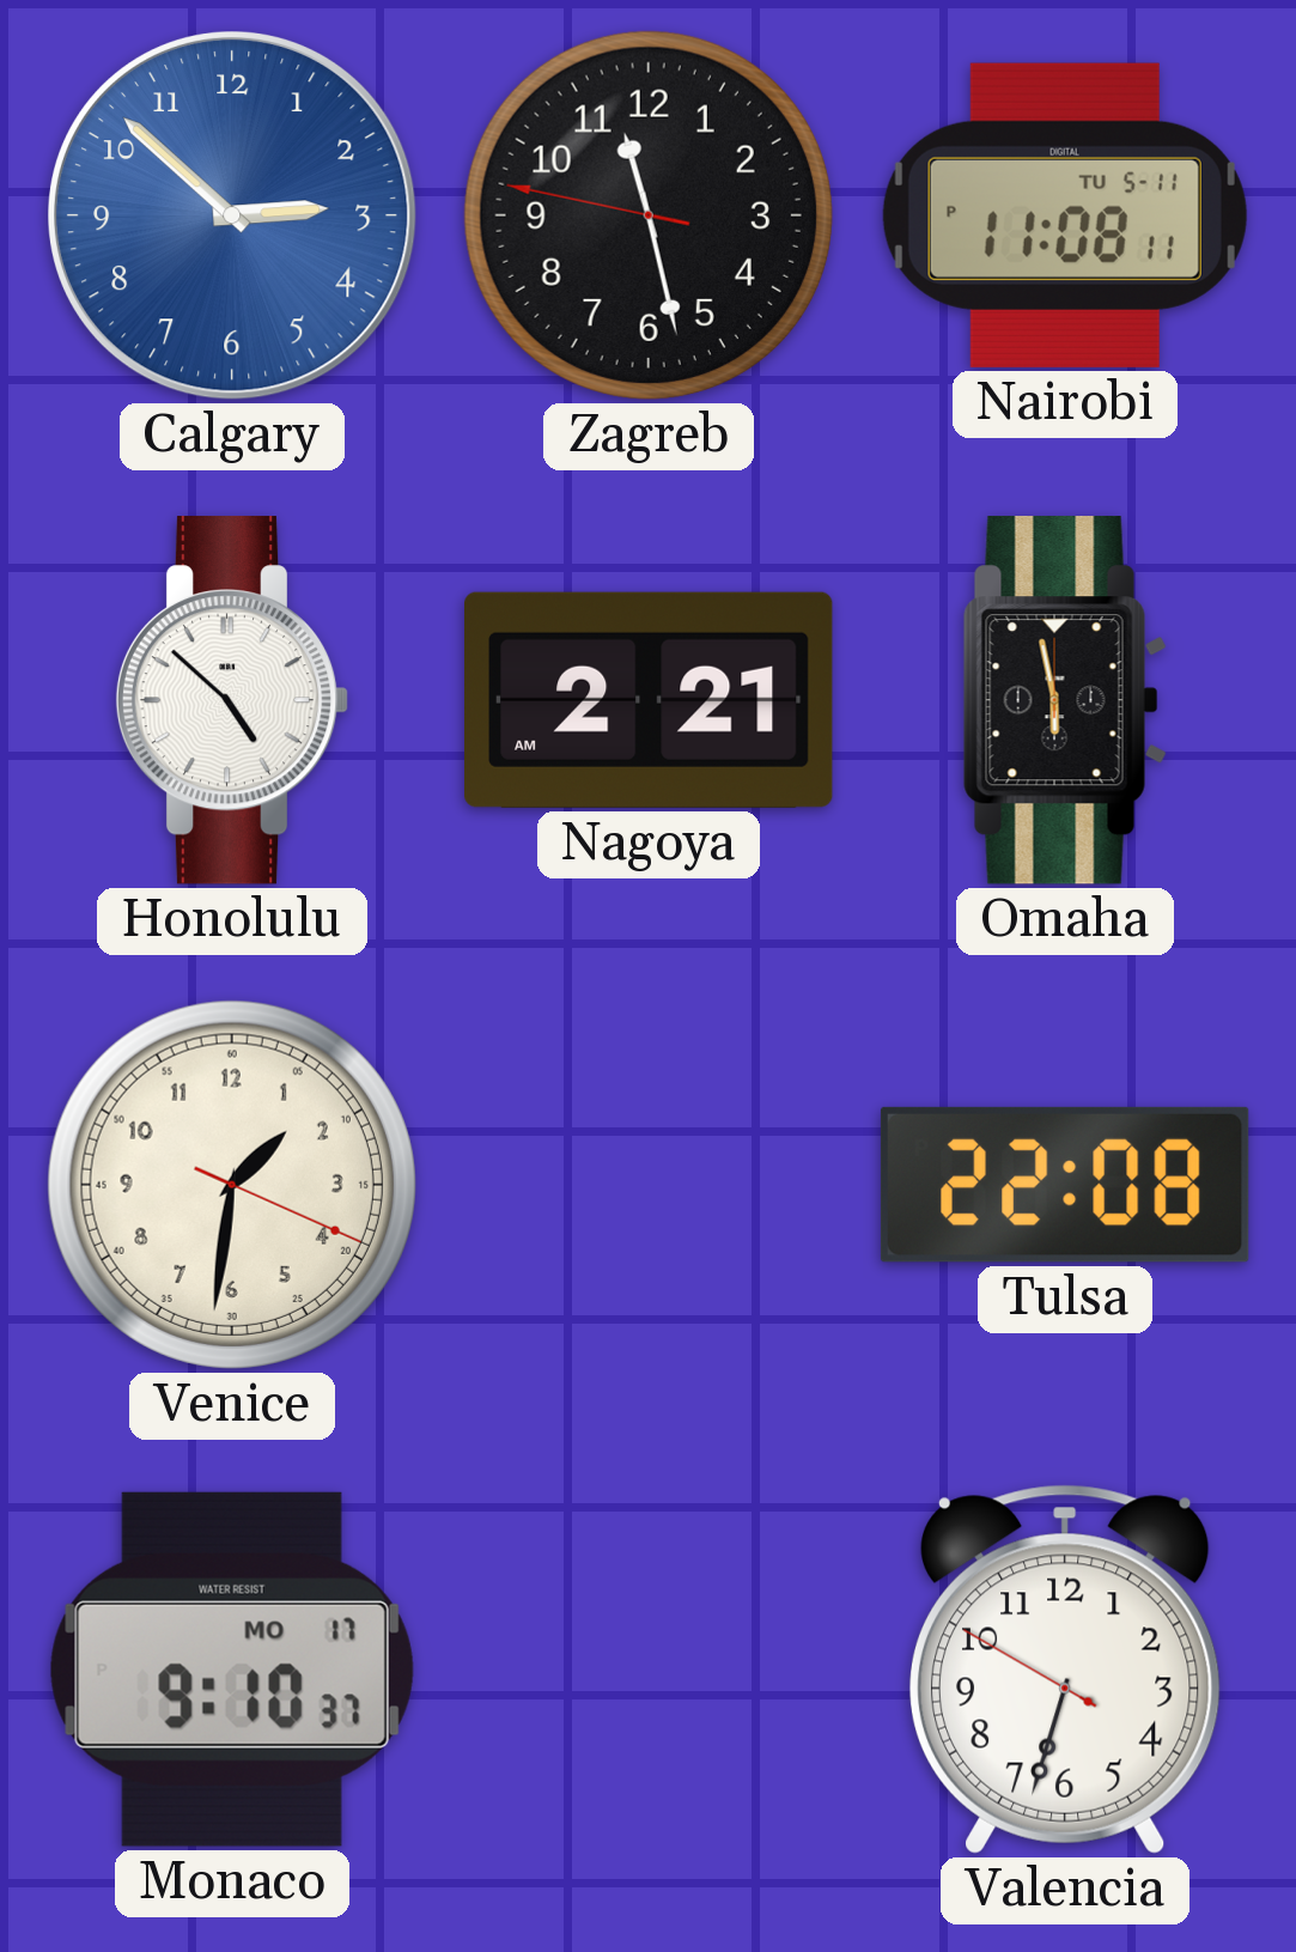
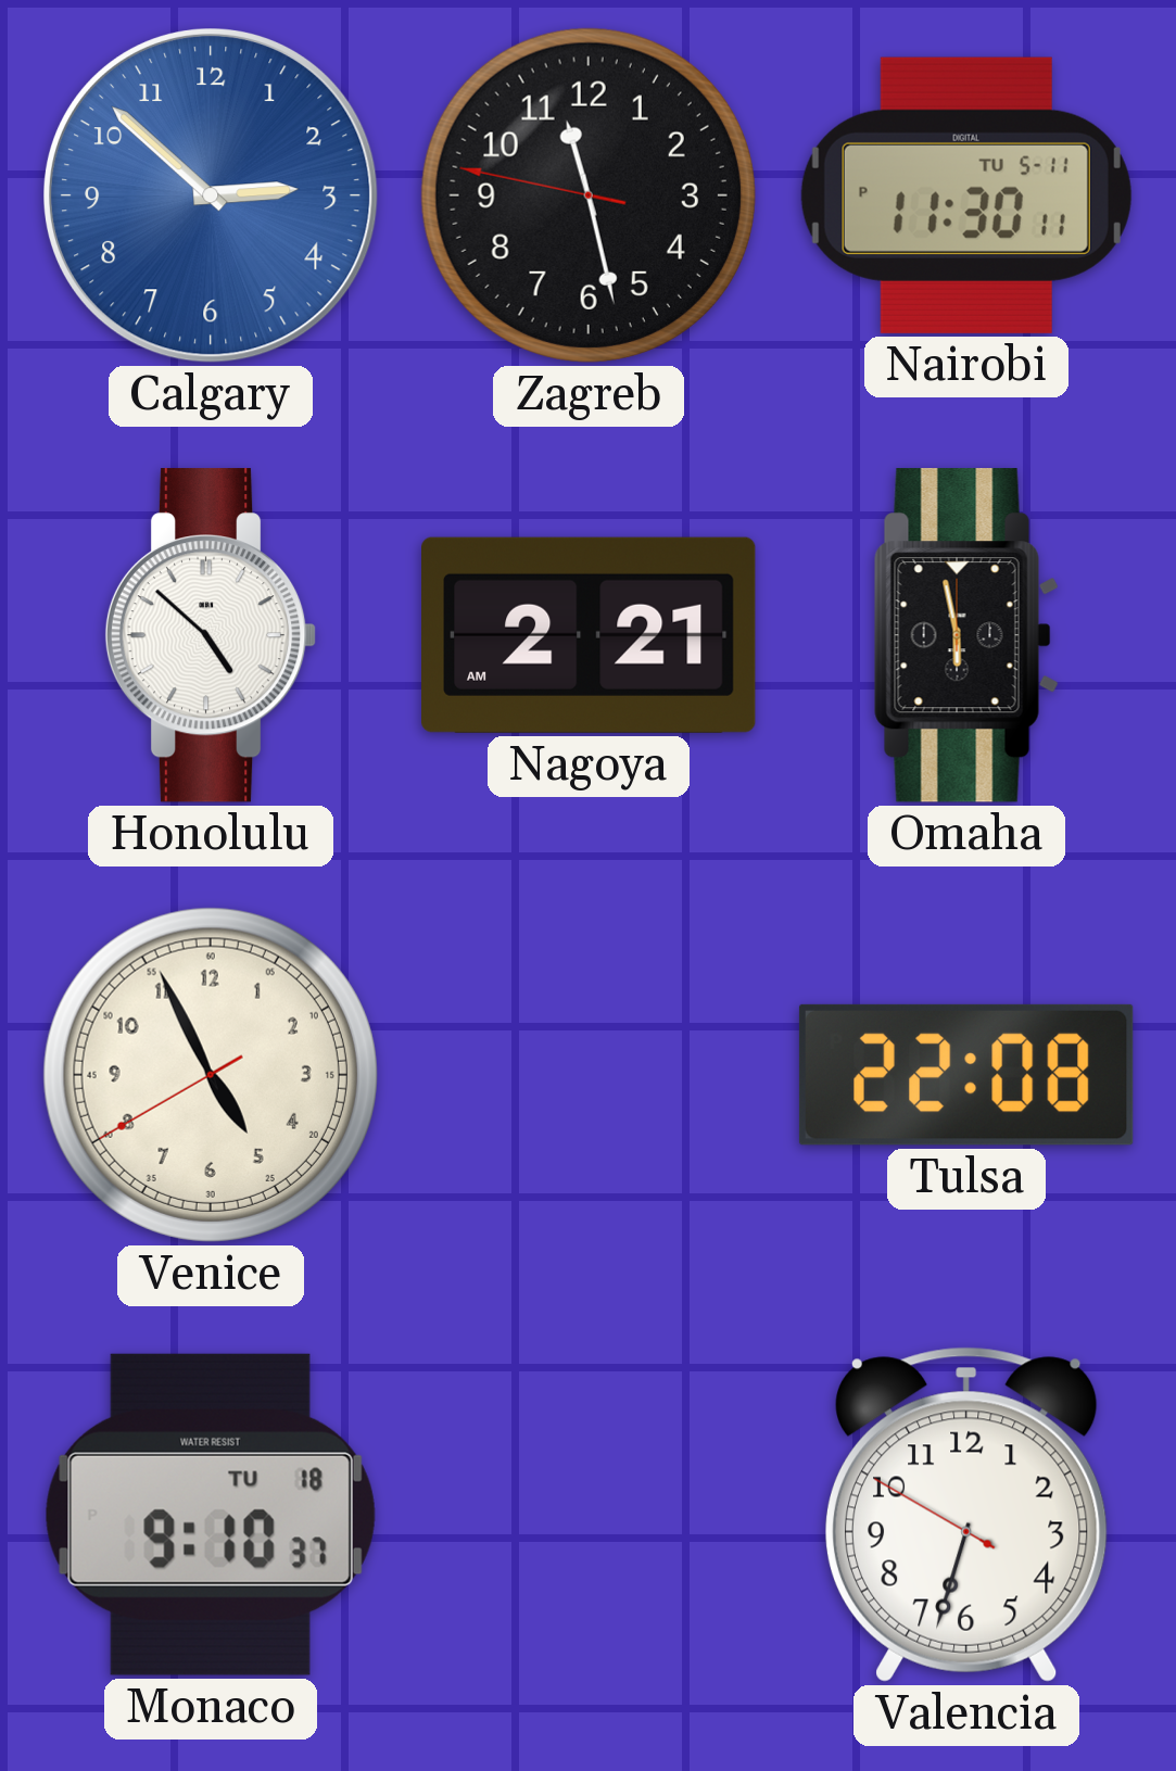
Nairobi: 11:08 -> 11:30 (966, 195)
Venice: 1:31 -> 4:55 (211, 1075)
Monaco date: MO 17 -> TU 18 (211, 1515)
